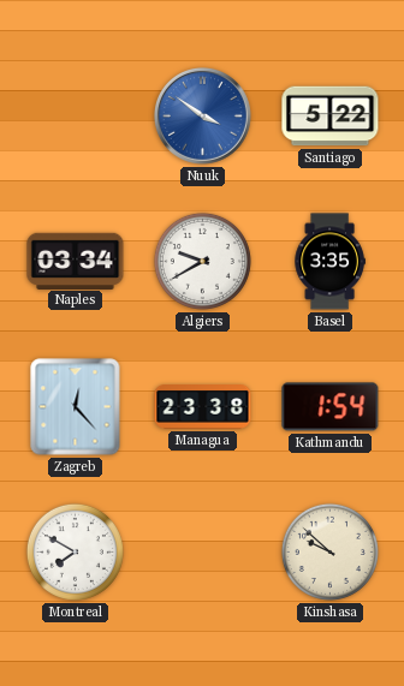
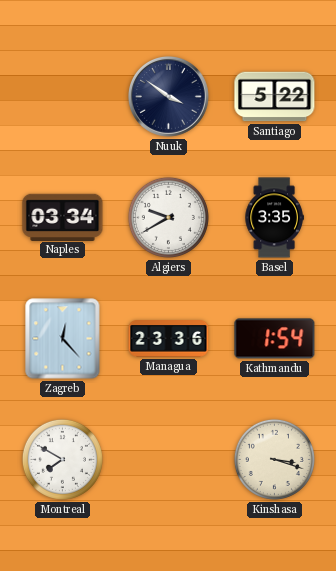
Nuuk dial: blue -> navy (169, 97)
Managua: 23:38 -> 23:36 (169, 339)
Kinshasa: 9:52 -> 3:18 (274, 459)
